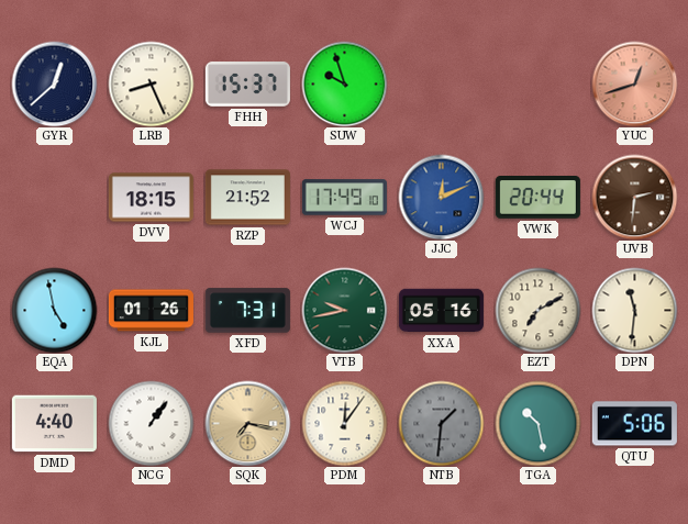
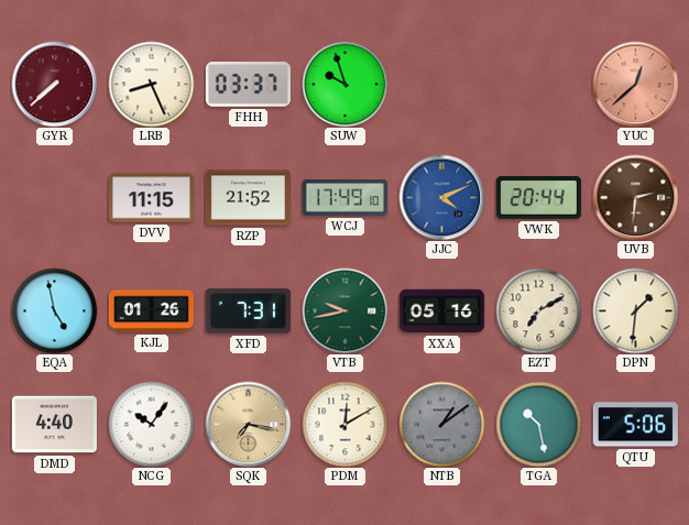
GYR: 12:38 -> 7:38 (54, 84)
GYR dial: navy -> burgundy (54, 84)
FHH: 15:37 -> 03:37 (248, 85)
YUC: 12:42 -> 12:38 (635, 84)
DVV: 18:15 -> 11:15 (151, 198)
JJC: 12:11 -> 4:11 (441, 197)
DPN: 11:31 -> 1:31 (635, 310)
NCG: 1:06 -> 10:06 (151, 424)
PDM: 12:06 -> 12:10 (344, 424)
NTB: 1:31 -> 1:09 (441, 424)
